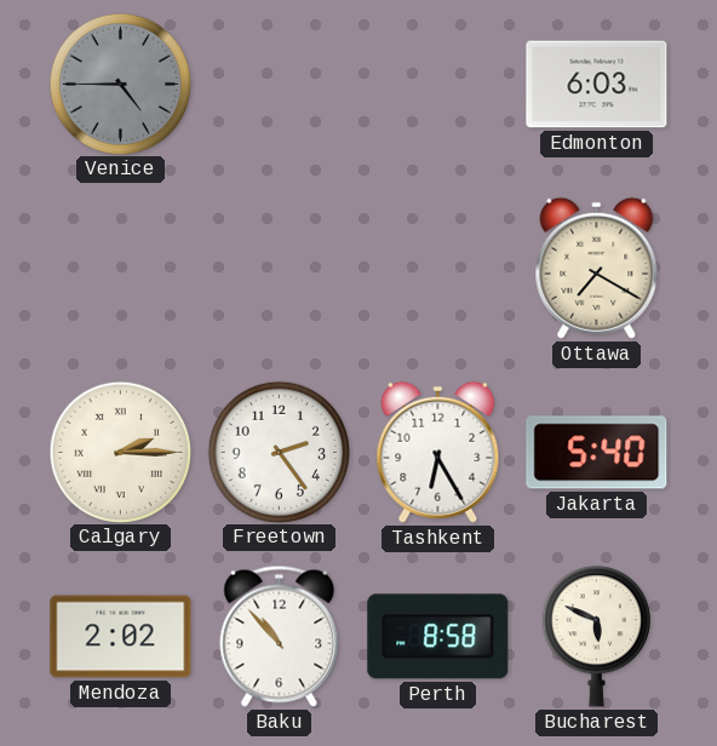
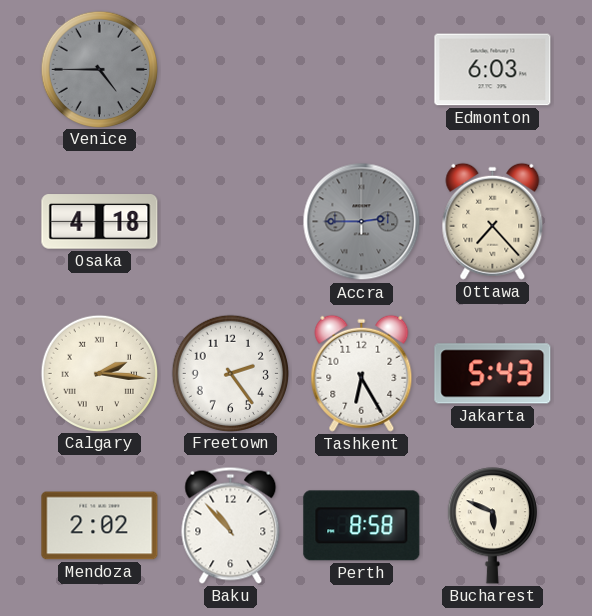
Osaka: none -> 4:18 (100, 222)
Accra: none -> 2:45 (362, 222)
Ottawa: 7:20 -> 7:23 (493, 221)
Calgary: 2:15 -> 2:16 (99, 373)
Jakarta: 5:40 -> 5:43 (493, 374)
